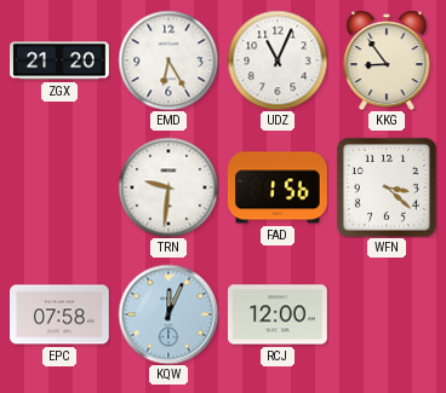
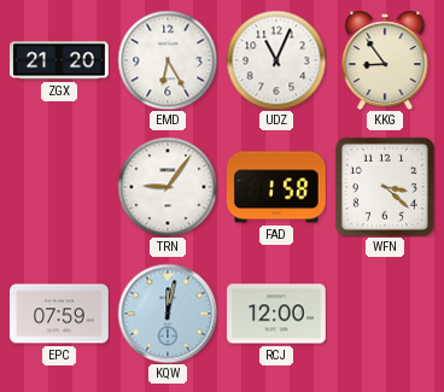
TRN: 9:31 -> 9:06 (168, 187)
FAD: 1:56 -> 1:58 (276, 187)
EPC: 07:58 -> 07:59 (60, 314)
KQW: 12:04 -> 12:02 (168, 314)
